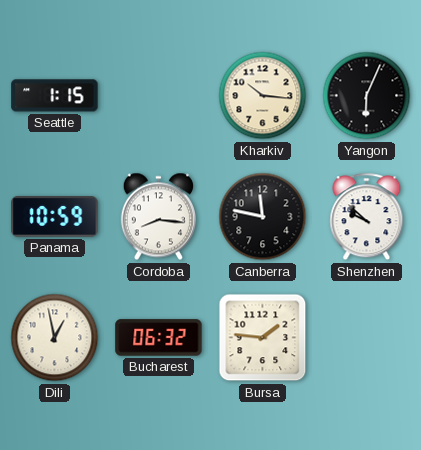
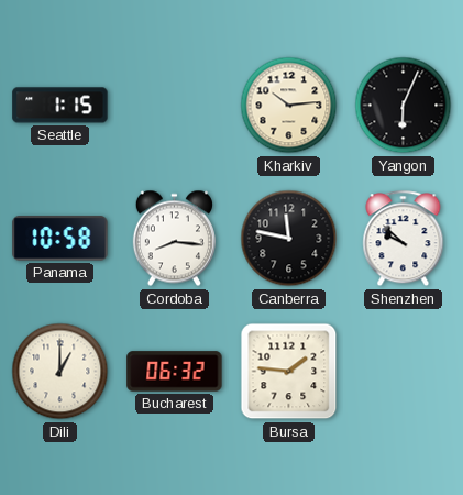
Kharkiv: 10:16 -> 10:14 (289, 106)
Panama: 10:59 -> 10:58 (60, 239)
Dili: 12:58 -> 1:00 (60, 372)
